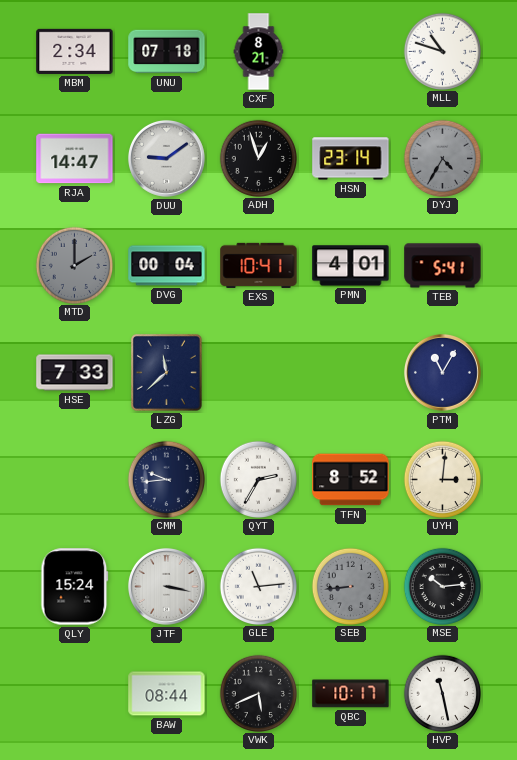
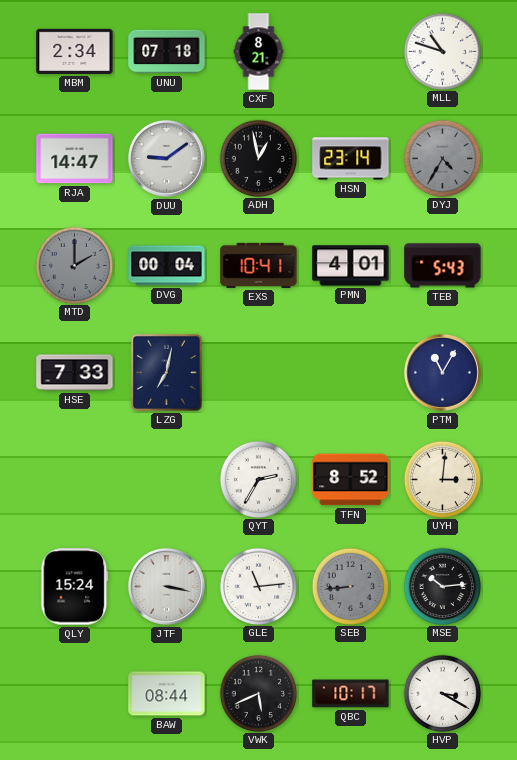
ADH: 12:57 -> 12:58 (258, 158)
TEB: 5:41 -> 5:43 (443, 266)
LZG: 11:38 -> 7:02 (166, 372)
CMM: 9:44 -> none (166, 479)
HVP: 11:28 -> 3:20 (442, 693)
